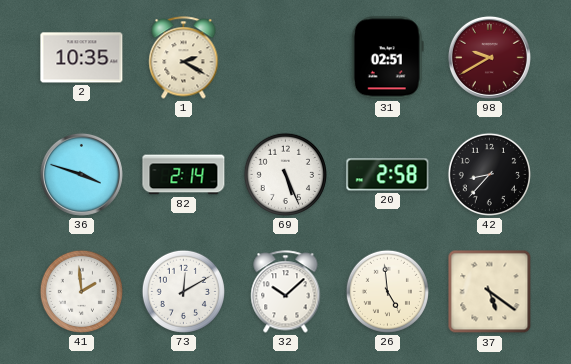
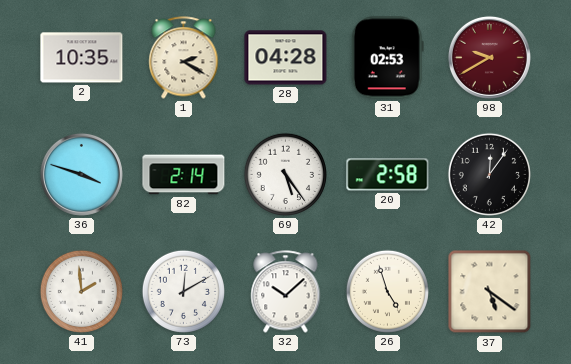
28: none -> 04:28 (286, 58)
31: 02:51 -> 02:53 (387, 58)
69: 5:26 -> 5:24 (285, 174)
42: 8:37 -> 12:06 (489, 174)
26: 4:59 -> 4:57 (387, 291)
